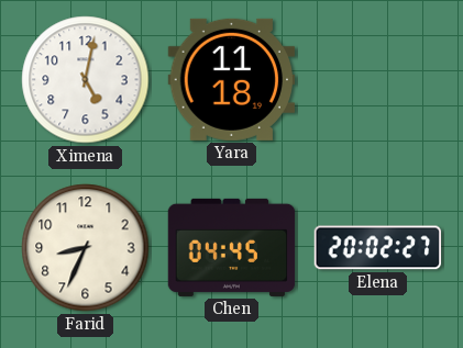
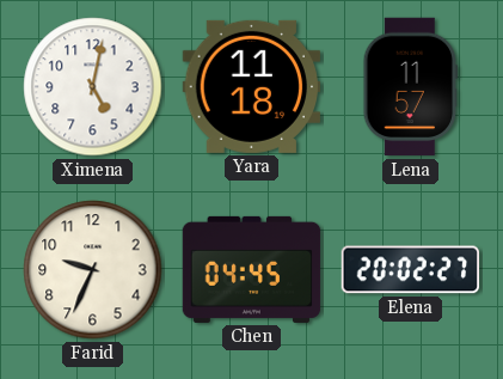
Lena: none -> 11:57 (410, 87)
Farid: 8:34 -> 9:34 (93, 270)
